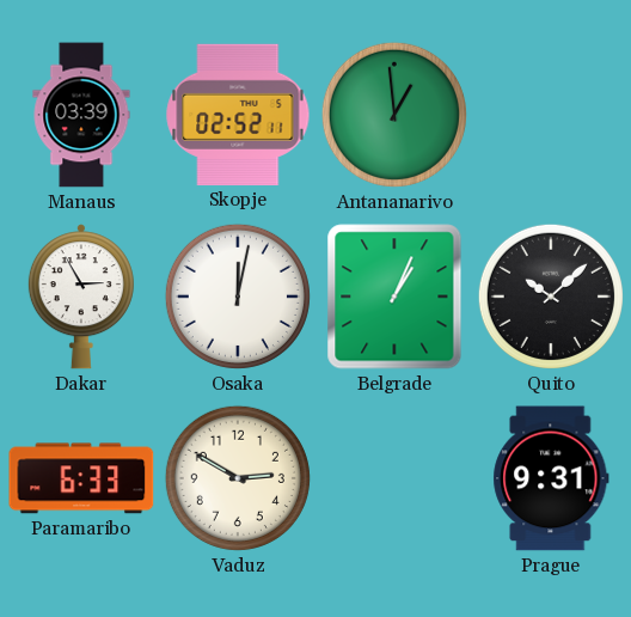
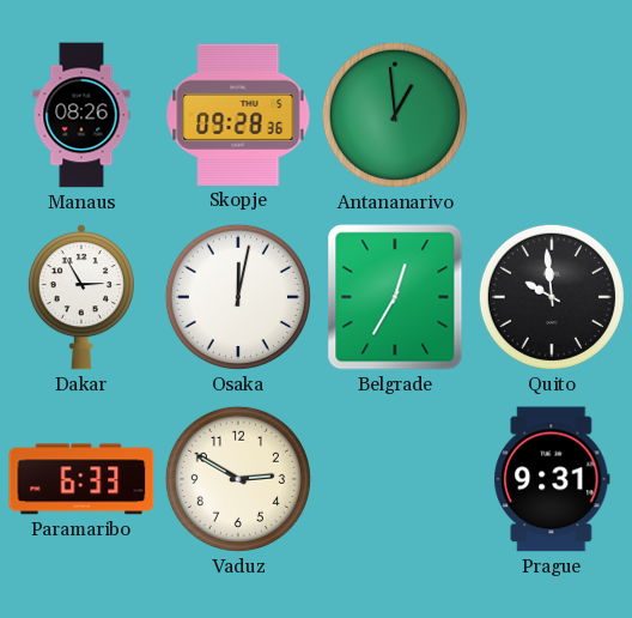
Manaus: 03:39 -> 08:26 (81, 115)
Skopje: 02:52 -> 09:28 (238, 115)
Belgrade: 1:04 -> 12:35 (395, 297)
Quito: 10:08 -> 9:59 (552, 297)
